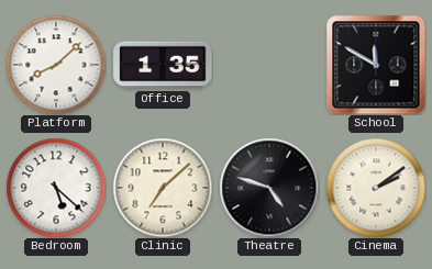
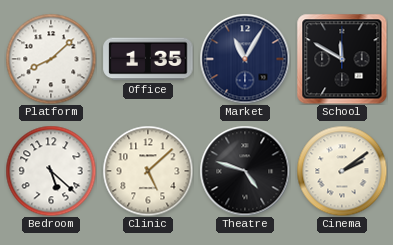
Market: none -> 11:05 (245, 59)
Clinic: 7:08 -> 5:08 (148, 171)
